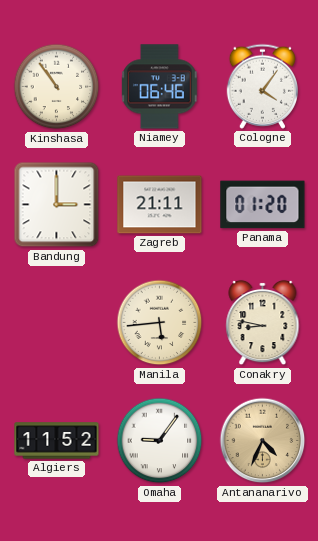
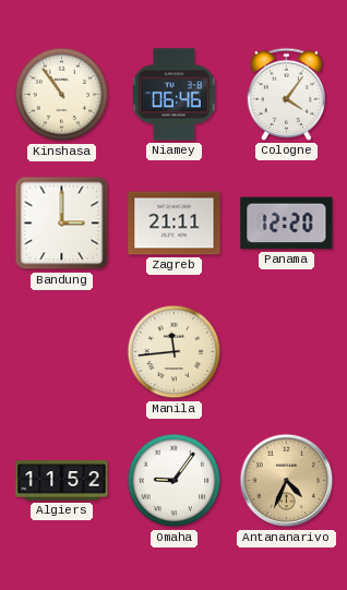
Panama: 01:20 -> 12:20 (287, 224)
Manila: 5:44 -> 11:44 (175, 352)
Conakry: 8:47 -> none (263, 323)
